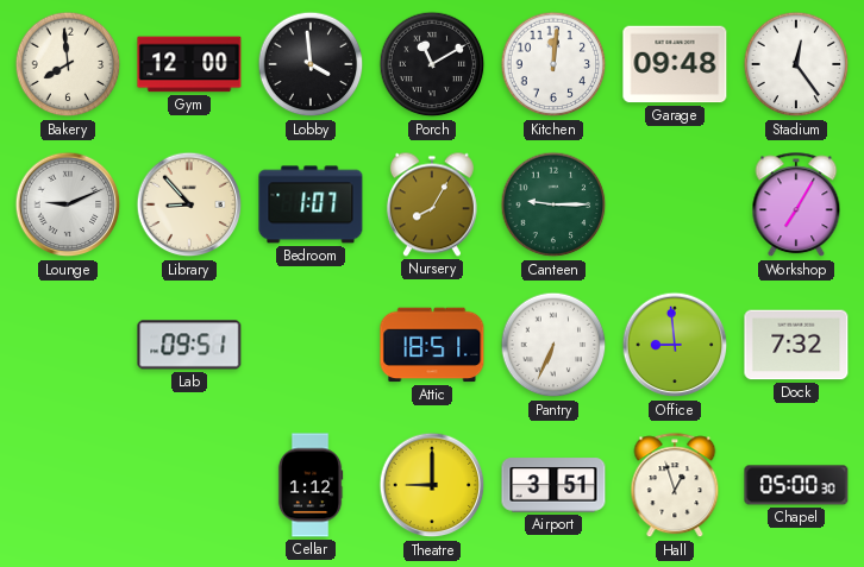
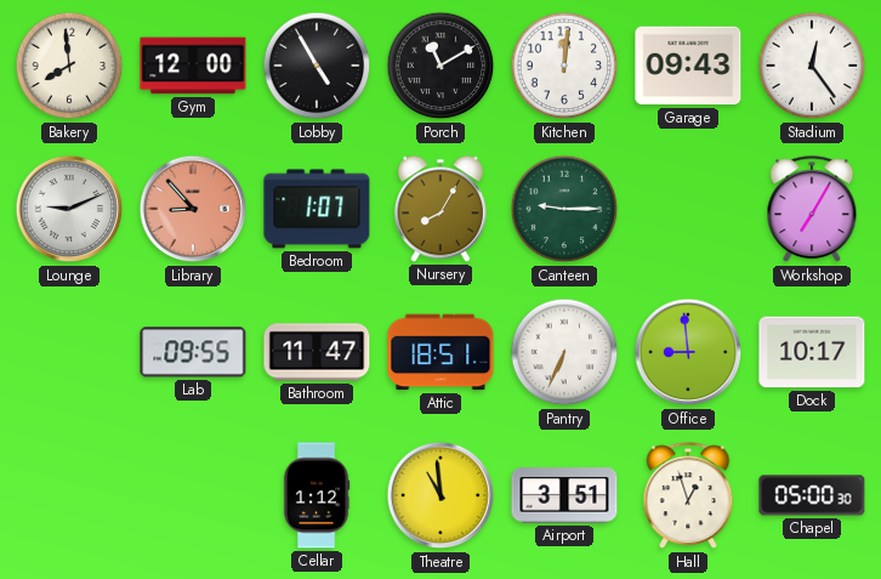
Lobby: 3:59 -> 4:55 (317, 66)
Garage: 09:48 -> 09:43 (688, 66)
Library dial: cream -> salmon (193, 209)
Lab: 09:51 -> 09:55 (193, 352)
Bathroom: none -> 11:47 (317, 352)
Dock: 7:32 -> 10:17 (812, 352)
Theatre: 9:00 -> 10:59 (440, 495)
